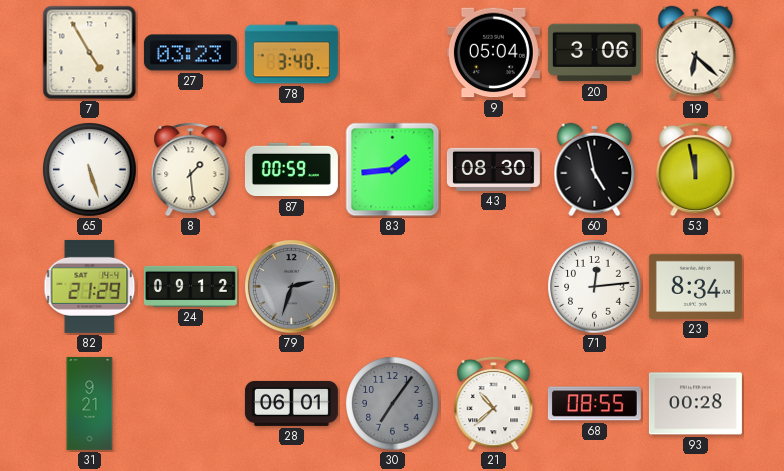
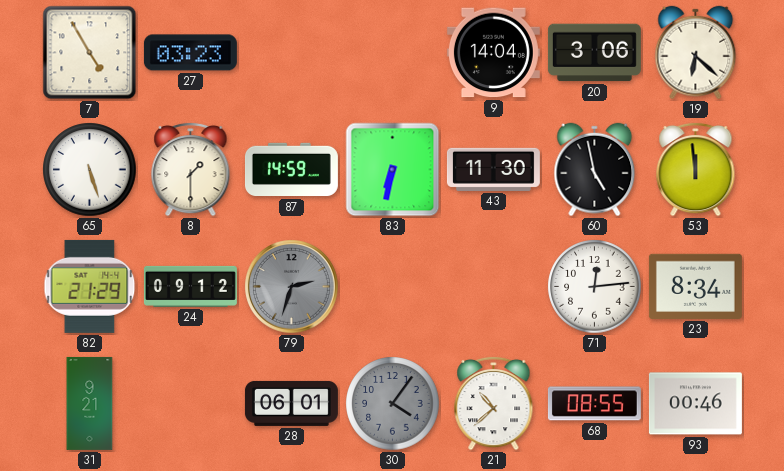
78: 3:40 -> none (291, 53)
9: 05:04 -> 14:04 (493, 53)
8: 1:29 -> 1:30 (191, 169)
87: 00:59 -> 14:59 (291, 170)
83: 1:44 -> 6:32 (393, 170)
43: 08:30 -> 11:30 (493, 169)
53: 11:58 -> 11:59 (696, 169)
30: 7:06 -> 4:06 (393, 404)
93: 00:28 -> 00:46 (695, 404)
